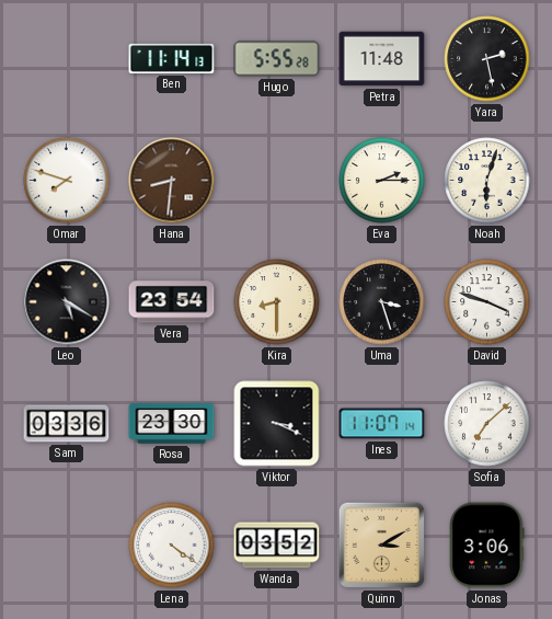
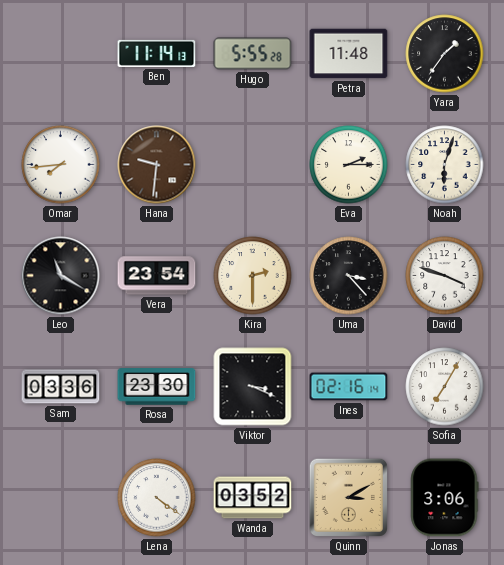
Yara: 2:28 -> 1:36 (445, 54)
Omar: 7:48 -> 7:44 (61, 165)
Hana: 8:31 -> 9:31 (157, 165)
Leo: 5:20 -> 11:20 (61, 276)
Kira: 8:30 -> 2:30 (253, 276)
Uma: 3:27 -> 3:23 (349, 276)
Ines: 11:07 -> 02:16 (349, 387)
Sofia: 7:08 -> 7:05 (445, 387)
